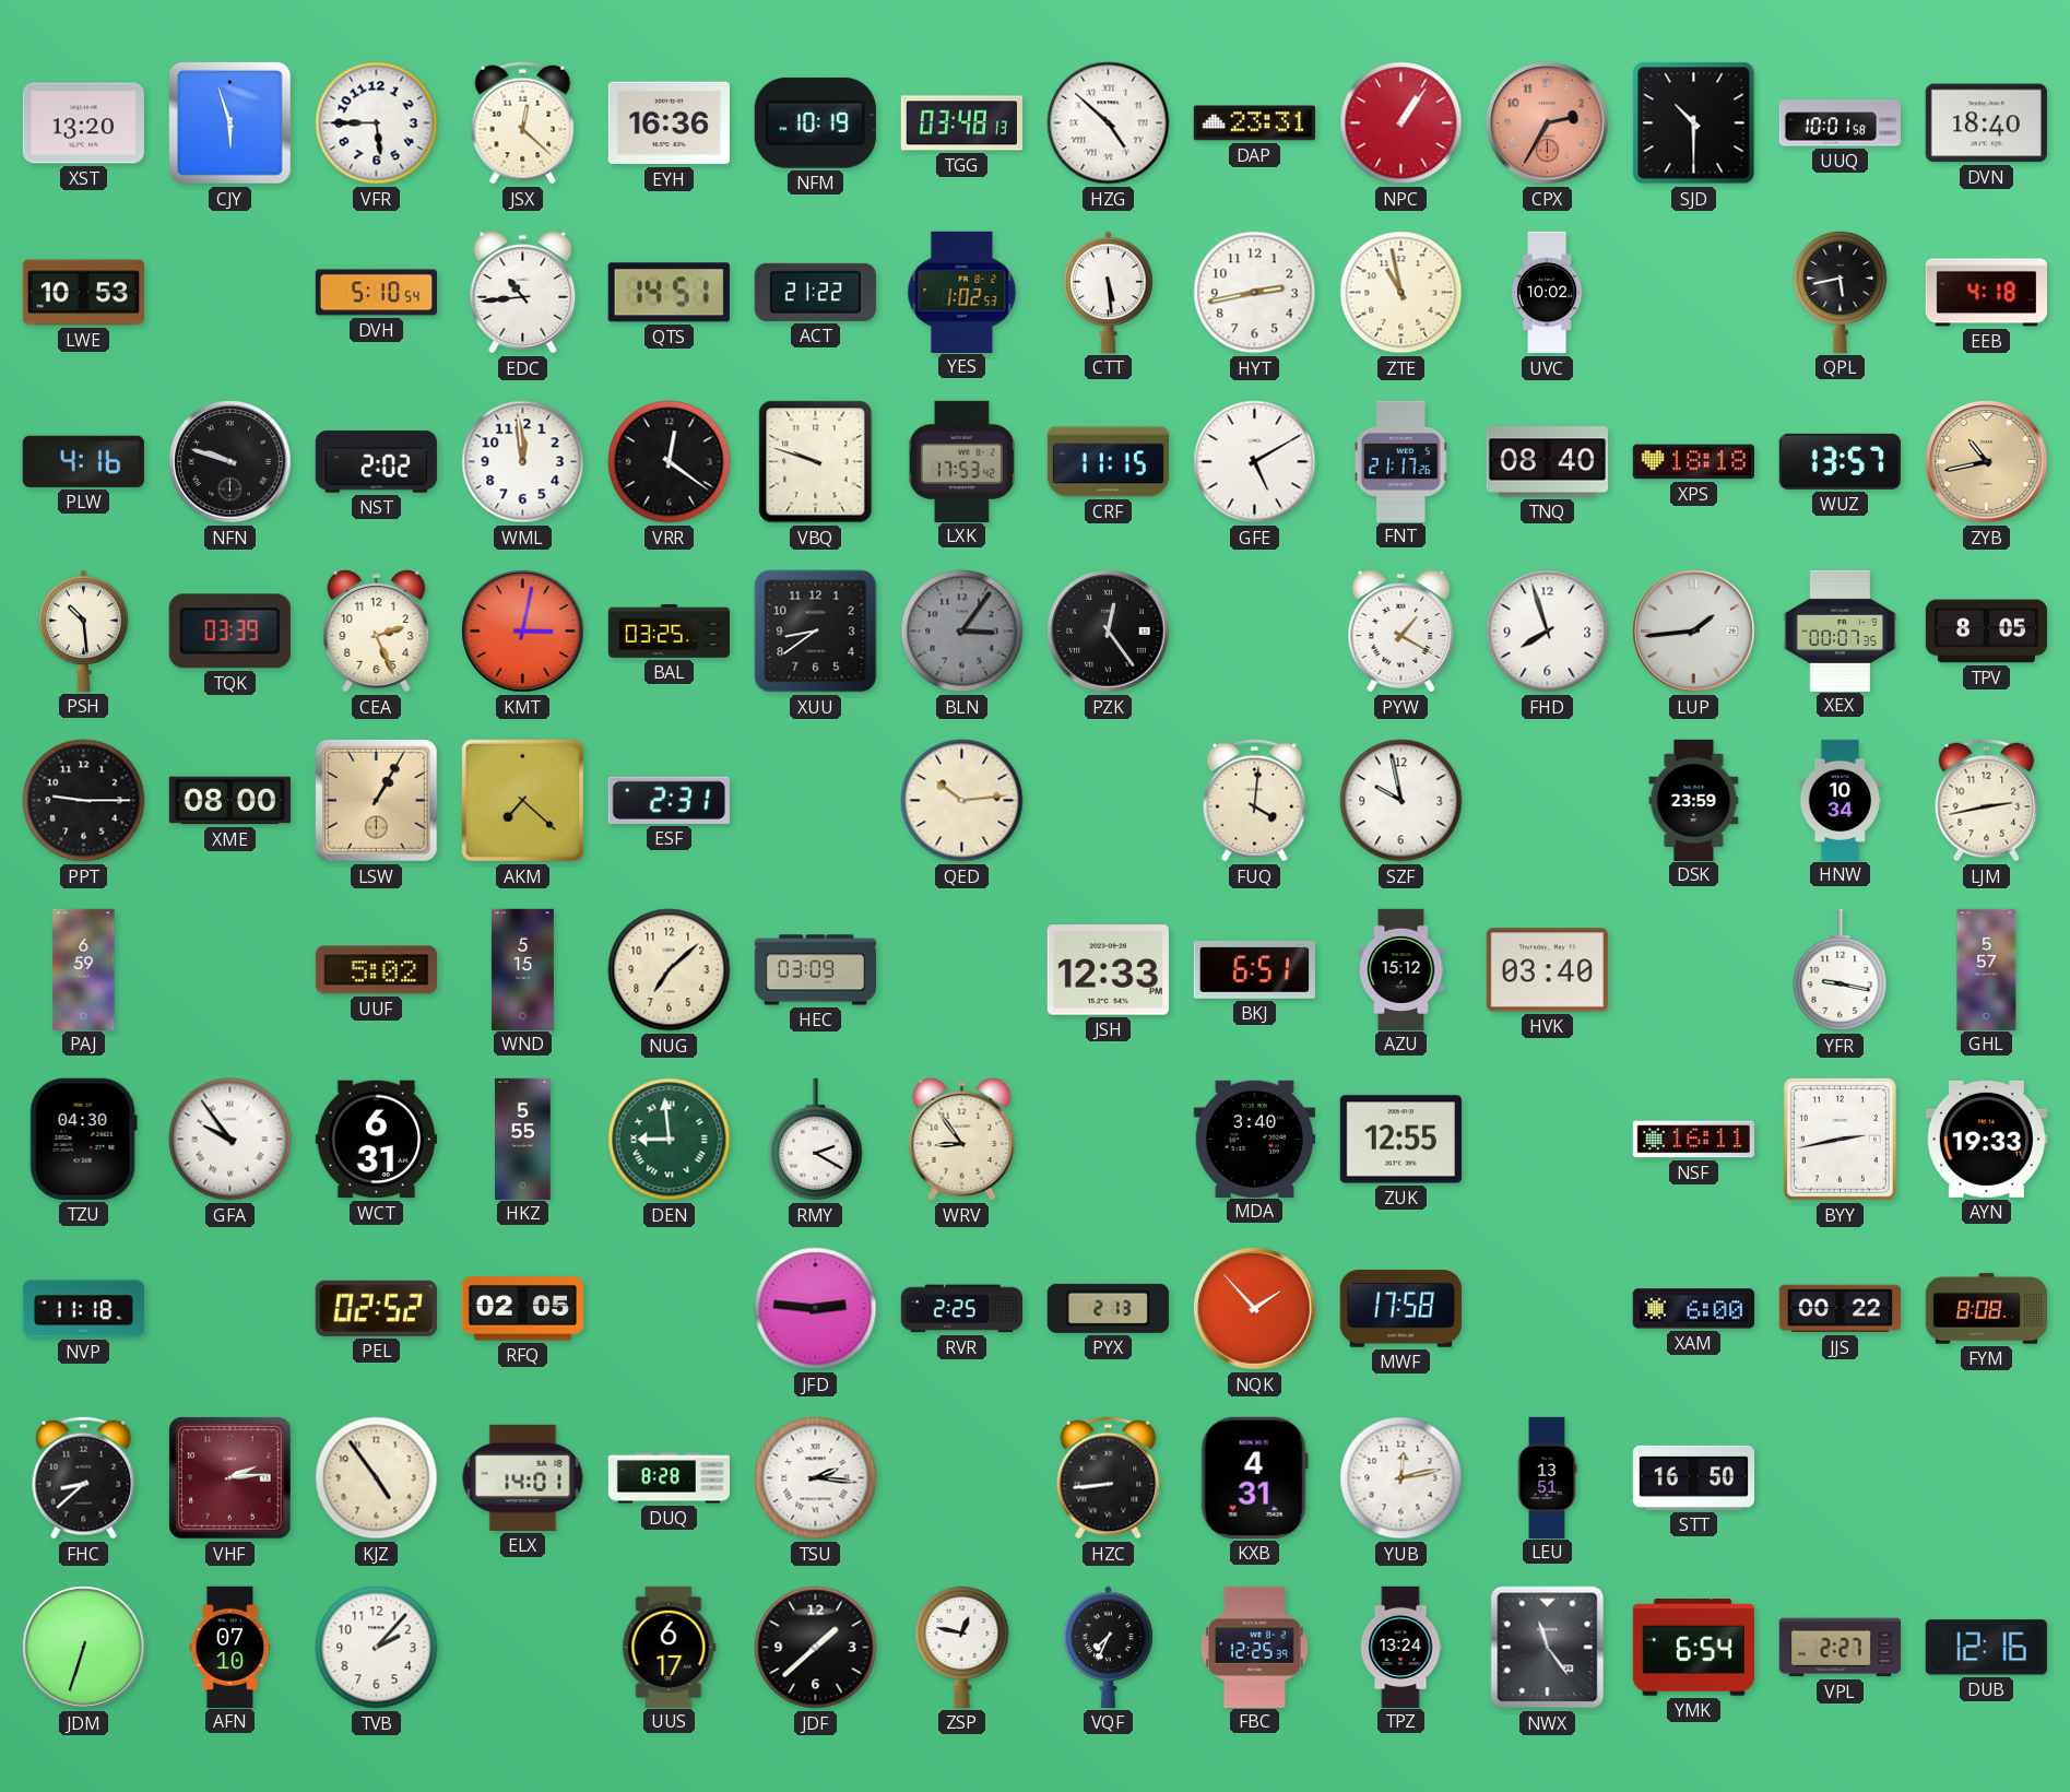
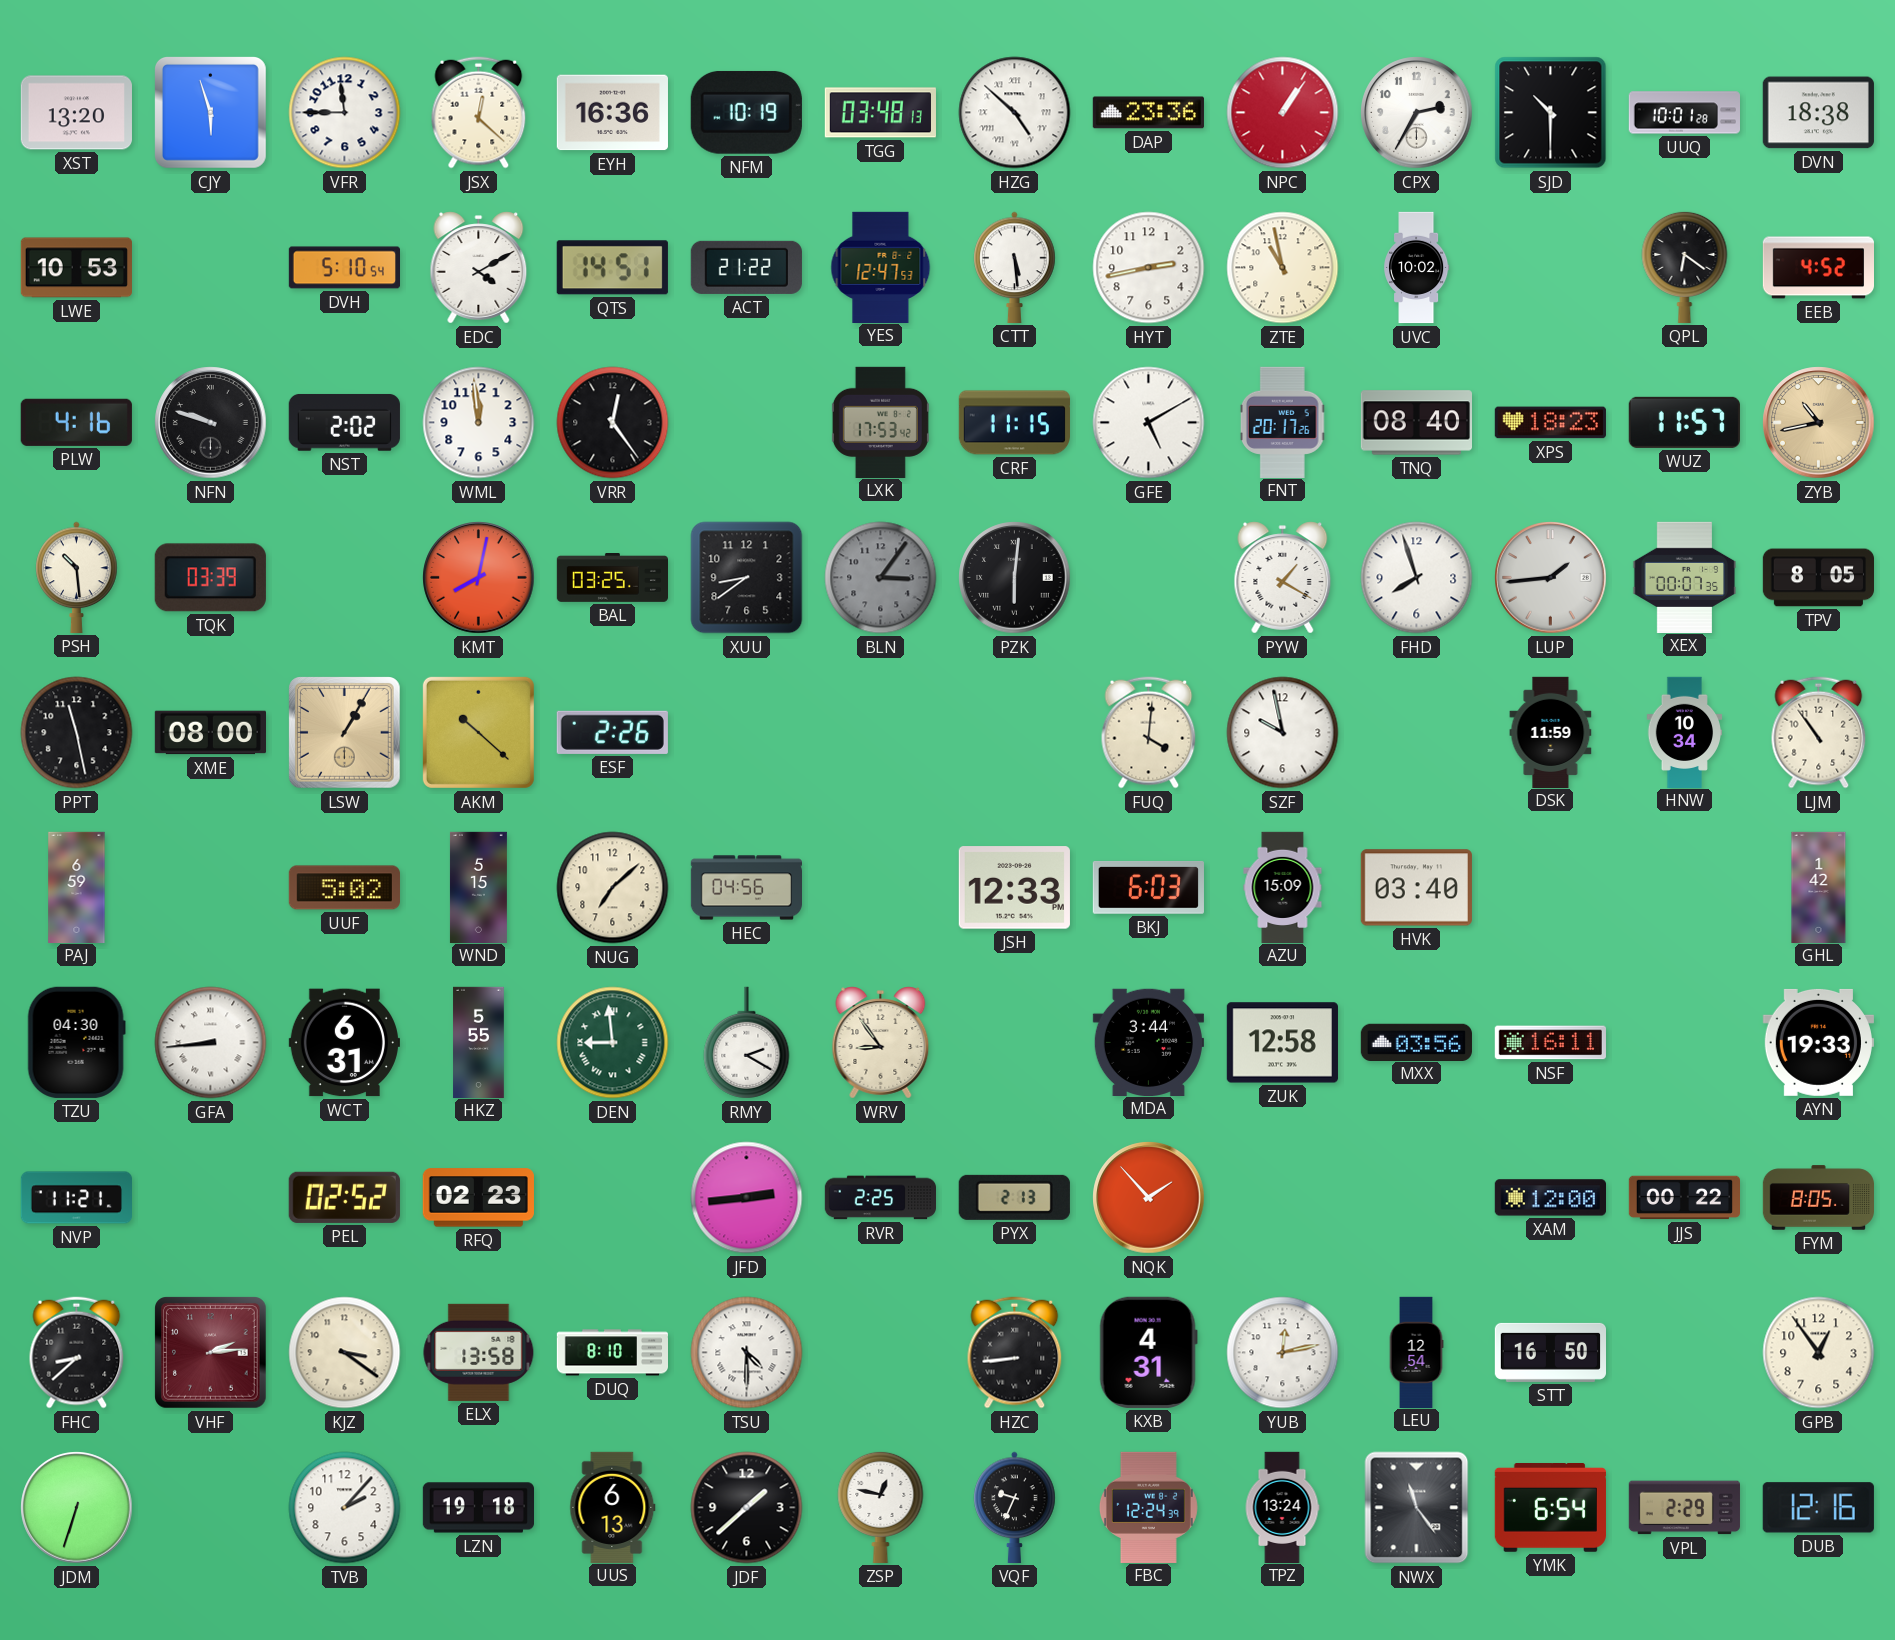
VFR: 5:45 -> 11:45 (345, 113)
DAP: 23:31 -> 23:36 (1148, 113)
CPX dial: salmon -> white (1417, 113)
UUQ: 10:01:58 -> 10:01:28 (1684, 113)
DVN: 18:40 -> 18:38 (1818, 113)
EDC: 10:44 -> 4:10 (479, 268)
YES: 1:02 -> 12:47 (881, 267)
QPL: 5:43 -> 6:21 (1685, 267)
EEB: 4:18 -> 4:52 (1818, 268)
VRR: 12:21 -> 12:24 (613, 423)
VBQ: 9:48 -> none (816, 462)
FNT: 21:17 -> 20:17 (1283, 422)
XPS: 18:18 -> 18:23 (1550, 423)
WUZ: 13:57 -> 11:57 (1684, 422)
CEA: 2:26 -> none (377, 632)
KMT: 3:02 -> 8:02 (479, 578)
PZK: 12:24 -> 6:01 (1015, 578)
PPT: 9:15 -> 11:28 (77, 733)
AKM: 7:22 -> 10:22 (478, 732)
ESF: 2:31 -> 2:26 (612, 732)
QED: 10:14 -> none (962, 801)
DSK: 23:59 -> 11:59 (1551, 732)
LJM: 2:43 -> 10:54 (1819, 733)
HEC: 03:09 -> 04:56 (746, 888)
BKJ: 6:51 -> 6:03 (1148, 888)
AZU: 15:12 -> 15:09 (1283, 887)
YFR: 9:17 -> none (1841, 970)
GHL: 5:57 -> 1:42 (1819, 887)
GFA: 9:54 -> 8:44 (211, 1043)
MDA: 3:40 -> 3:44 (1148, 1042)
ZUK: 12:55 -> 12:58 (1282, 1043)
MXX: none -> 03:56 (1416, 1042)
BYY: 2:43 -> none (1840, 1139)
NVP: 11:18 -> 11:21 (76, 1198)
RFQ: 02:05 -> 02:23 (478, 1198)
JFD: 2:46 -> 2:44 (747, 1198)
MWF: 17:58 -> none (1400, 1309)
XAM: 6:00 -> 12:00 (1550, 1198)
FYM: 8:08 -> 8:05 (1818, 1198)
KJZ: 4:54 -> 3:21 (345, 1353)
ELX: 14:01 -> 13:58 (479, 1352)
DUQ: 8:28 -> 8:10 (612, 1353)
TSU: 2:16 -> 4:30 (747, 1353)
LEU: 13:51 -> 12:54 (1416, 1352)
GPB: none -> 12:54 (1819, 1353)
AFN: 07:10 -> none (230, 1647)
LZN: none -> 19:18 (478, 1508)
UUS: 6:17 -> 6:13 (613, 1507)
VQF: 7:34 -> 9:34 (1015, 1507)
FBC: 12:25 -> 12:24 (1148, 1507)
VPL: 2:27 -> 2:29 (1684, 1508)
